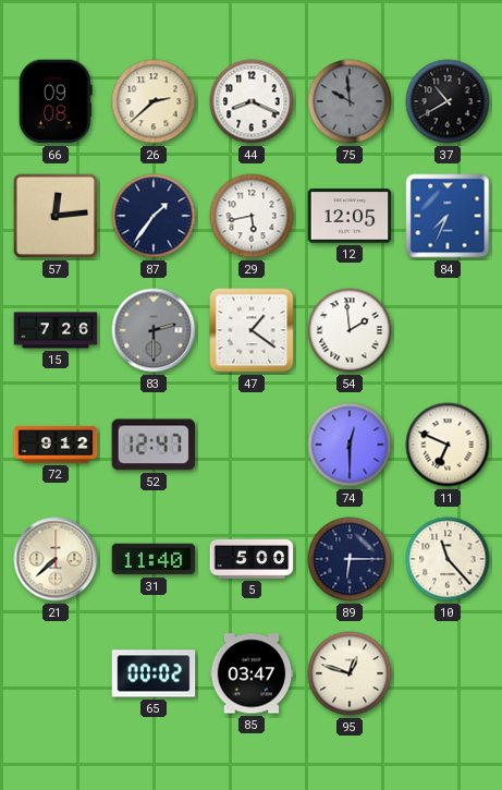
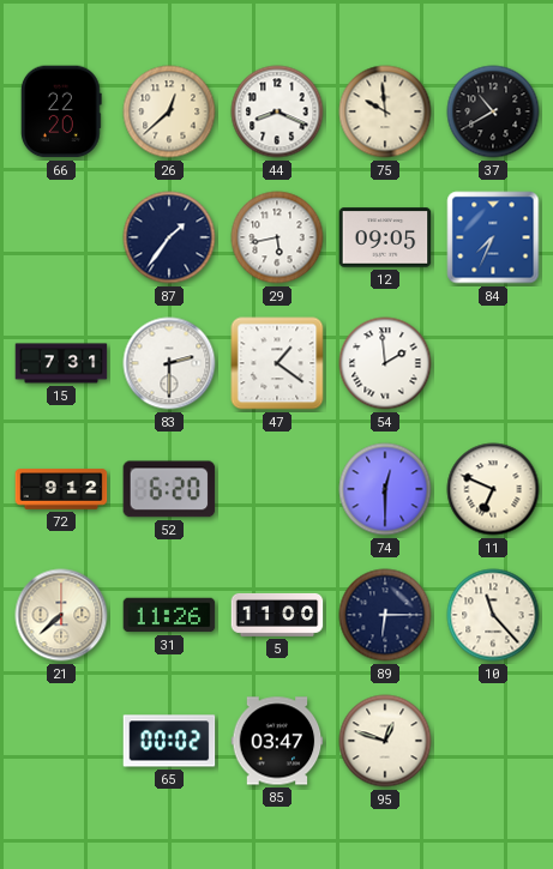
66: 09:08 -> 22:20 (61, 111)
26: 2:38 -> 12:38 (169, 111)
75 dial: grey -> cream (385, 111)
57: 12:14 -> none (56, 216)
12: 12:05 -> 09:05 (385, 237)
15: 7:26 -> 7:31 (61, 363)
83 dial: grey -> white (169, 363)
52: 12:47 -> 6:20 (169, 489)
31: 11:40 -> 11:26 (169, 615)
5: 5:00 -> 11:00 (277, 615)
